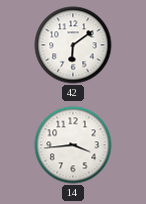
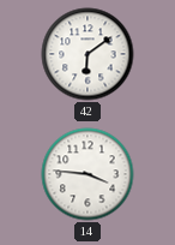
14: 3:44 -> 3:46 (87, 174)
